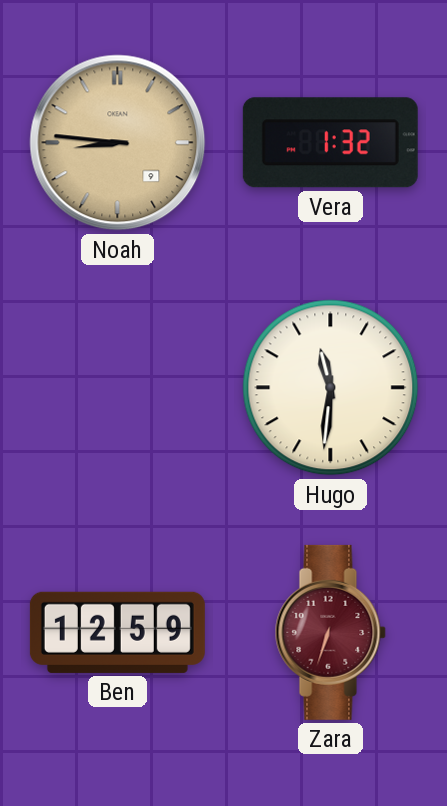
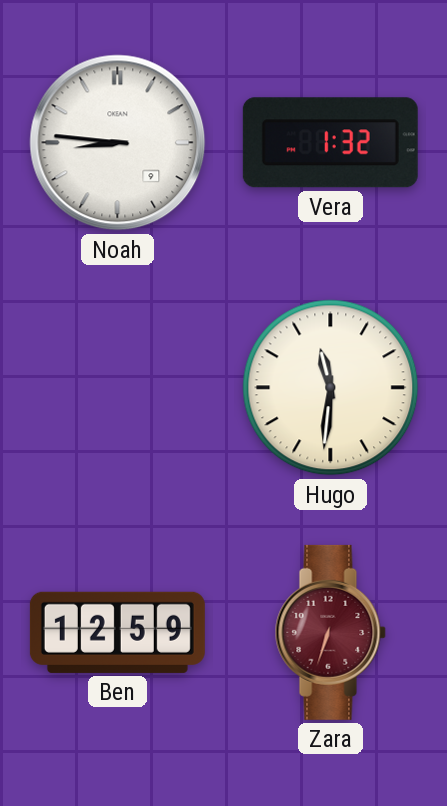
Noah dial: champagne -> white (118, 143)
